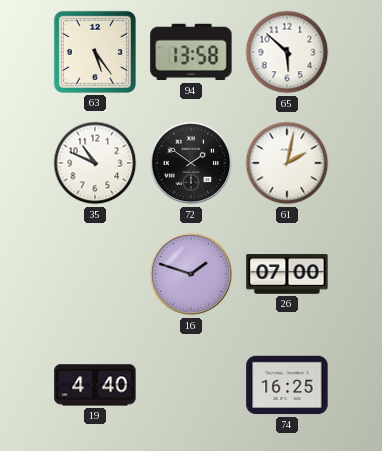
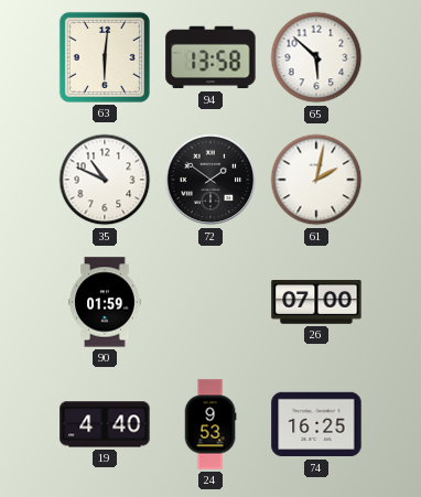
63: 5:24 -> 6:01 (105, 57)
90: none -> 01:59 (105, 302)
16: 1:48 -> none (191, 274)
24: none -> 9:53 (210, 424)
